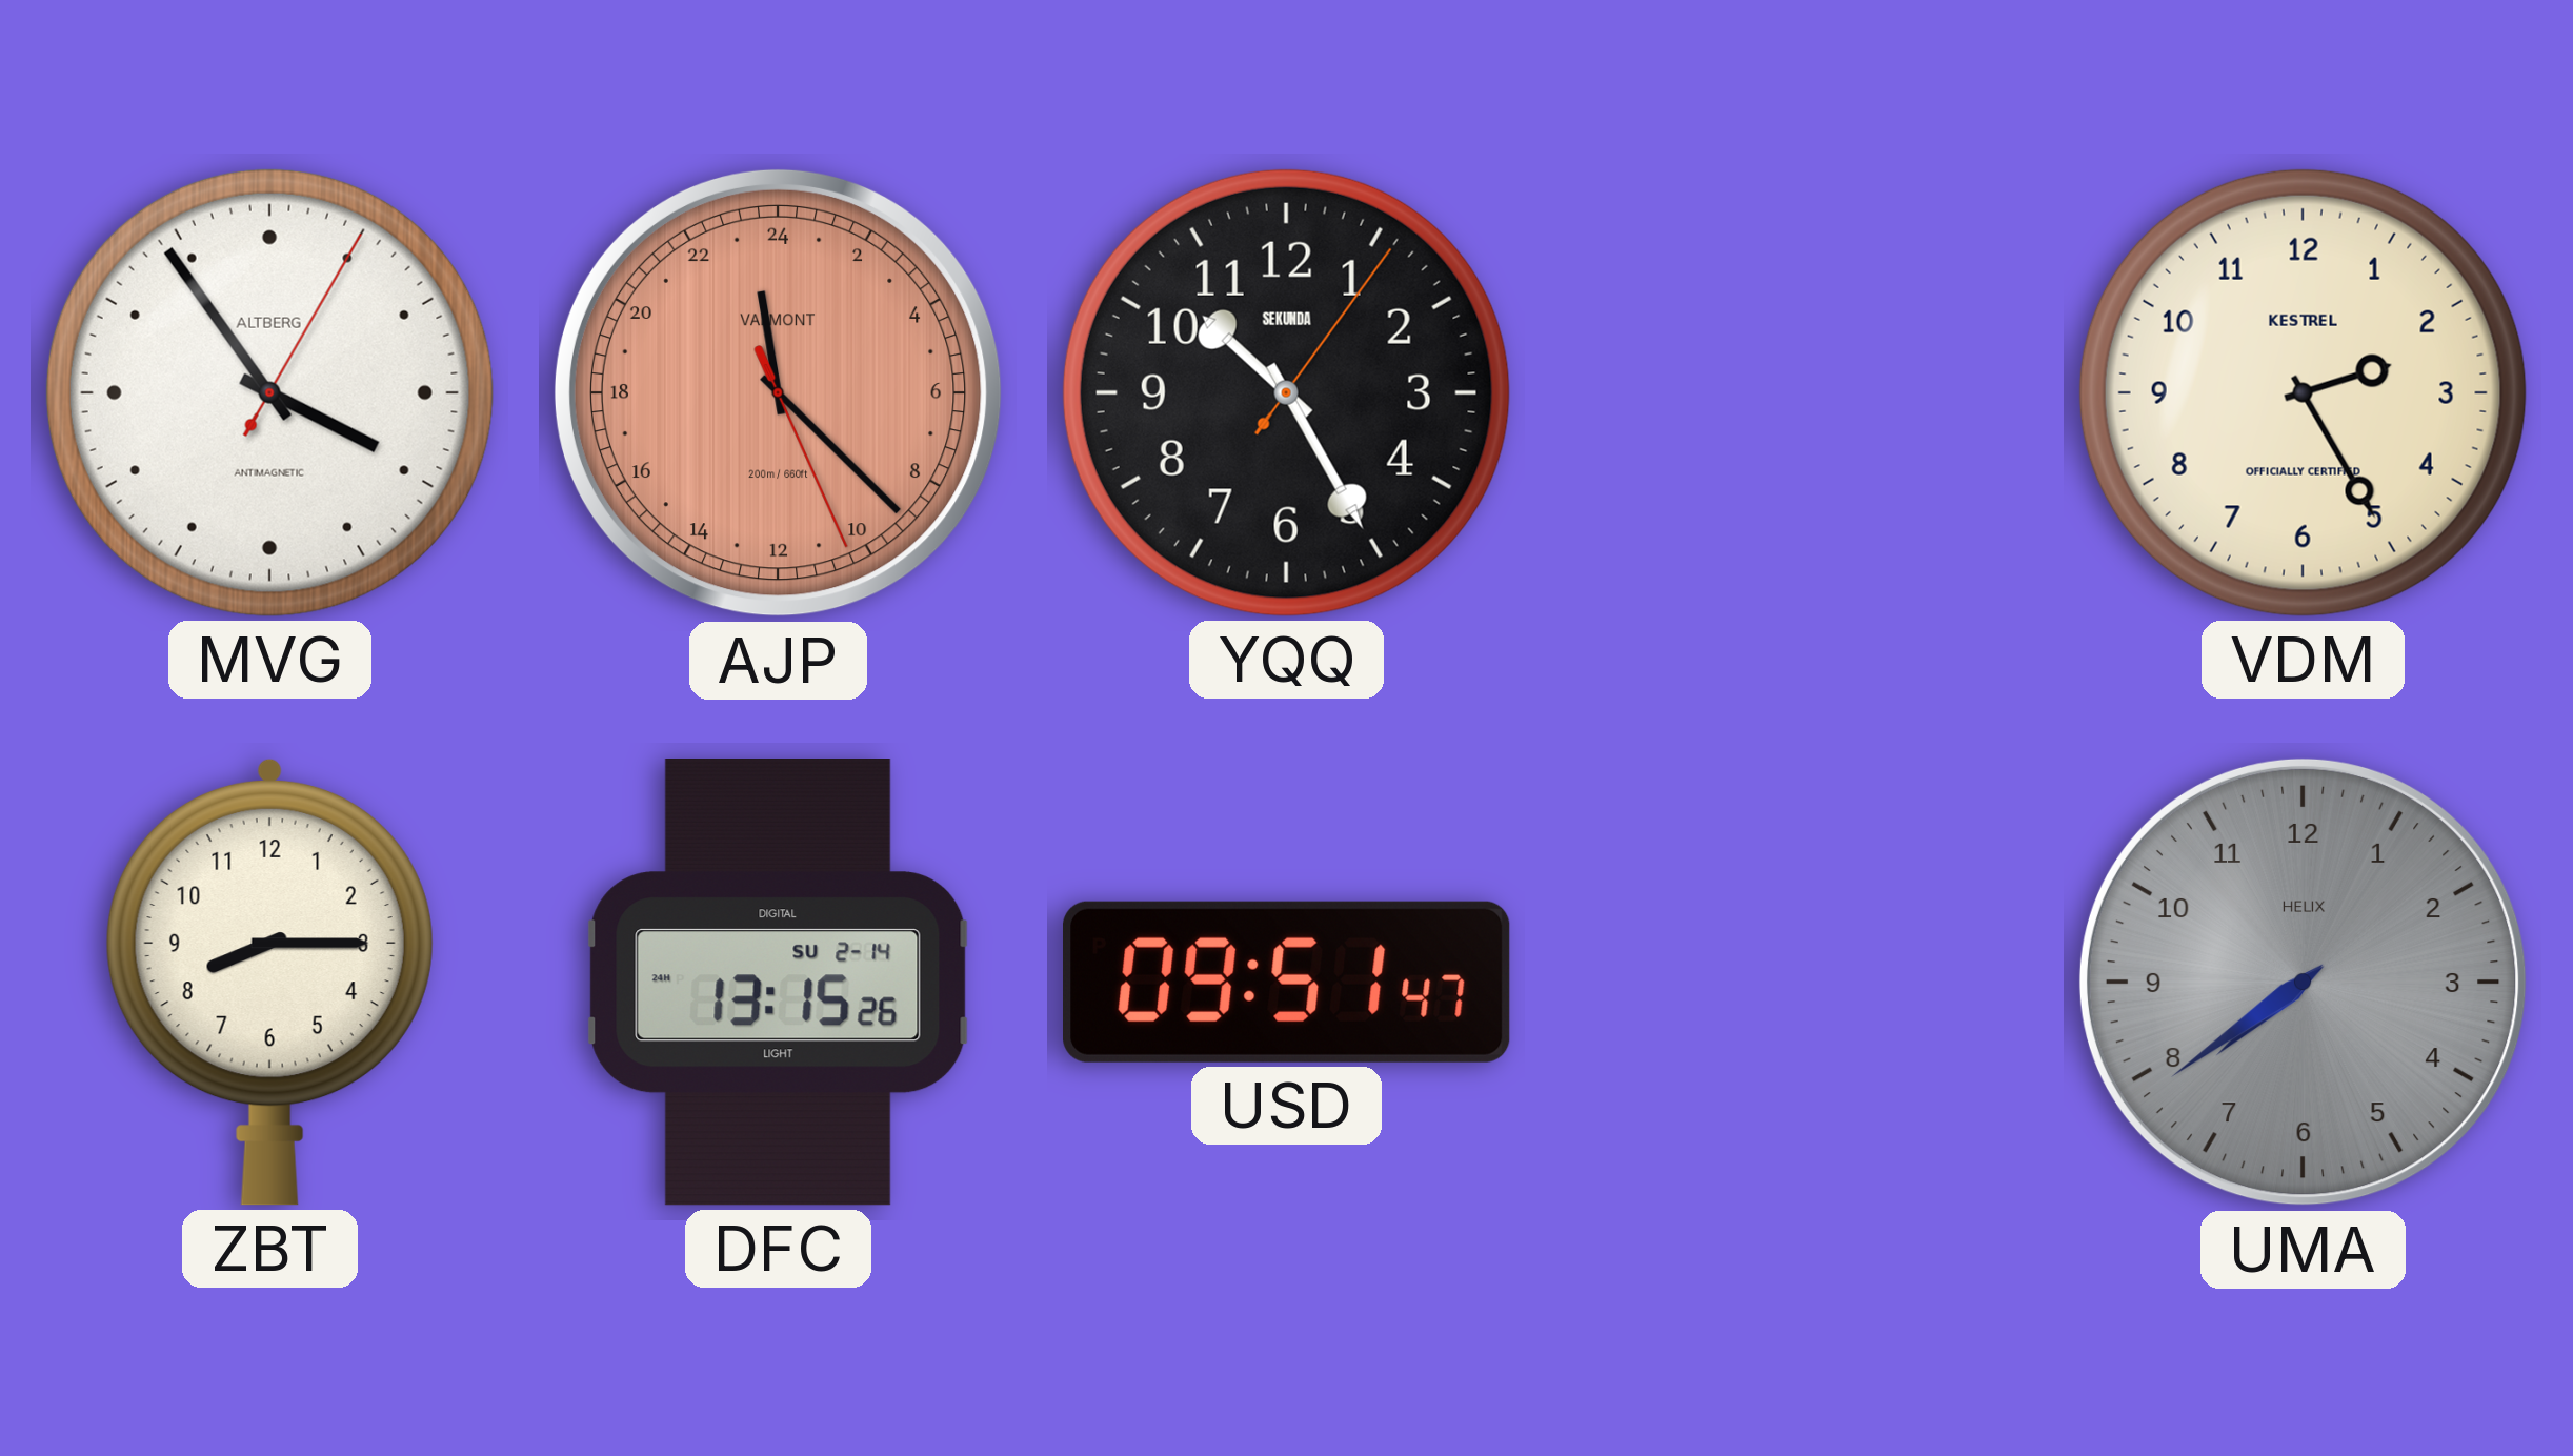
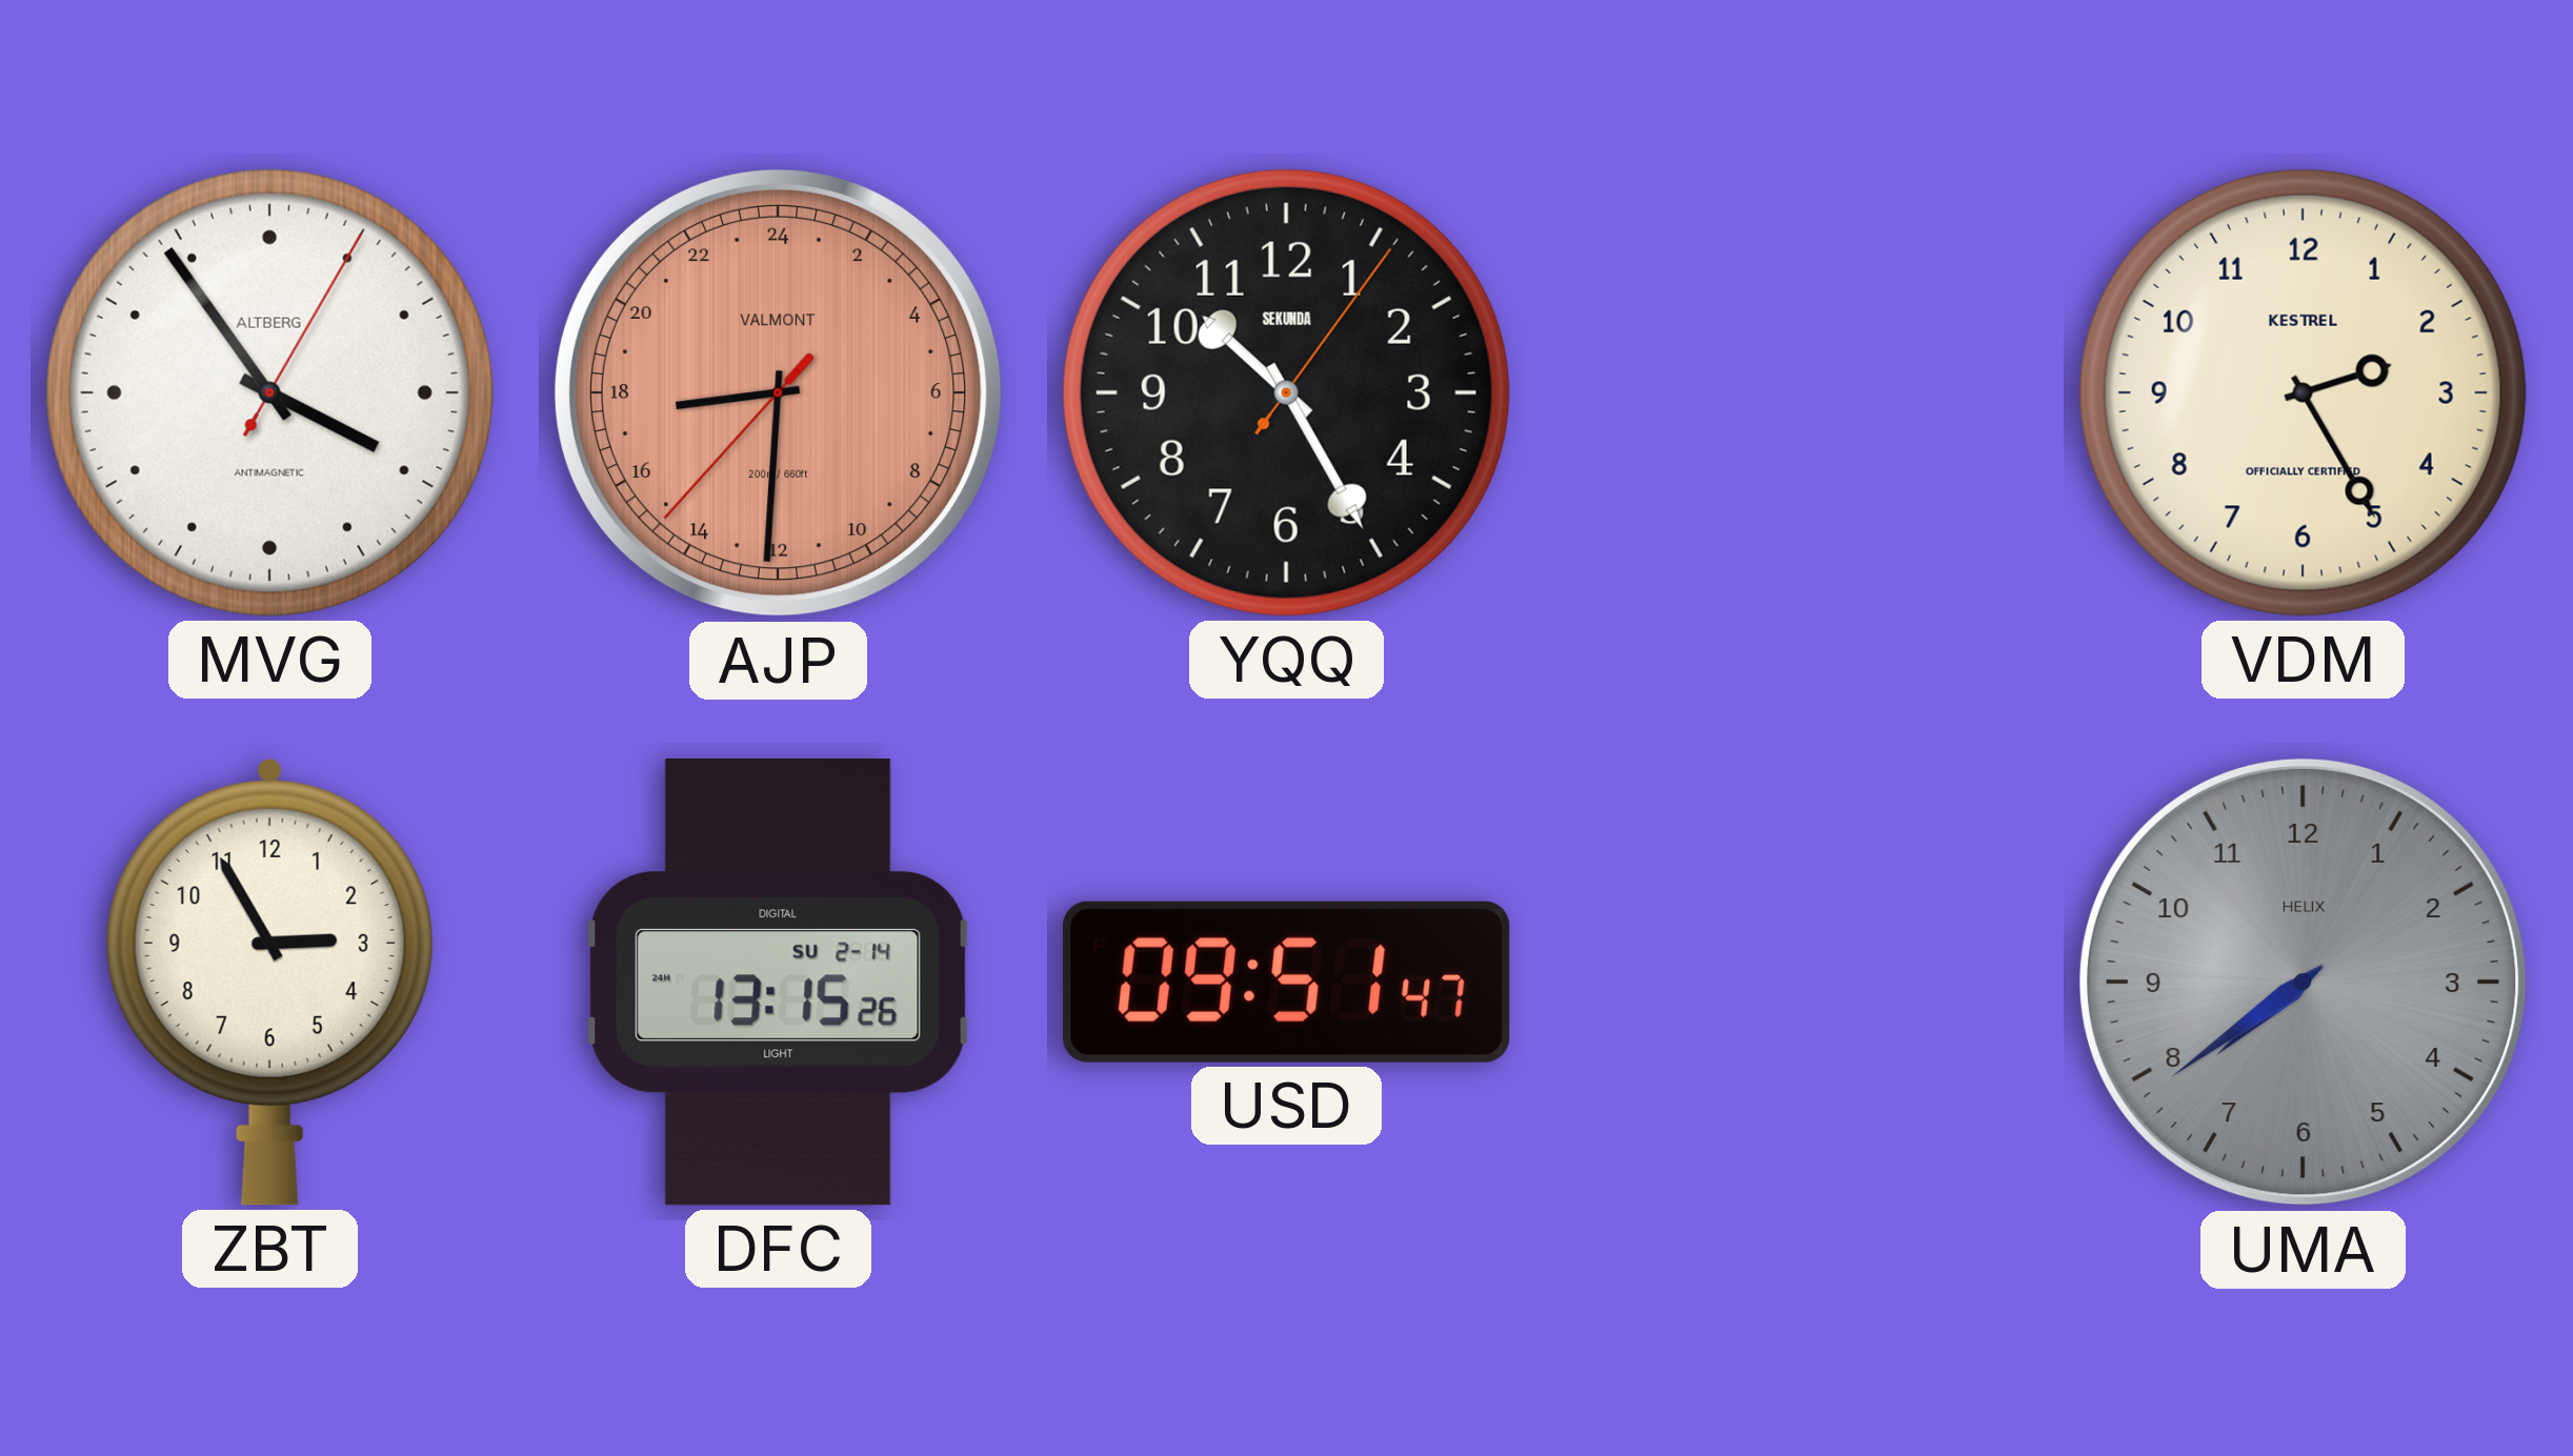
AJP: 23:22 -> 17:30 (778, 392)
ZBT: 8:15 -> 2:55 (269, 982)
